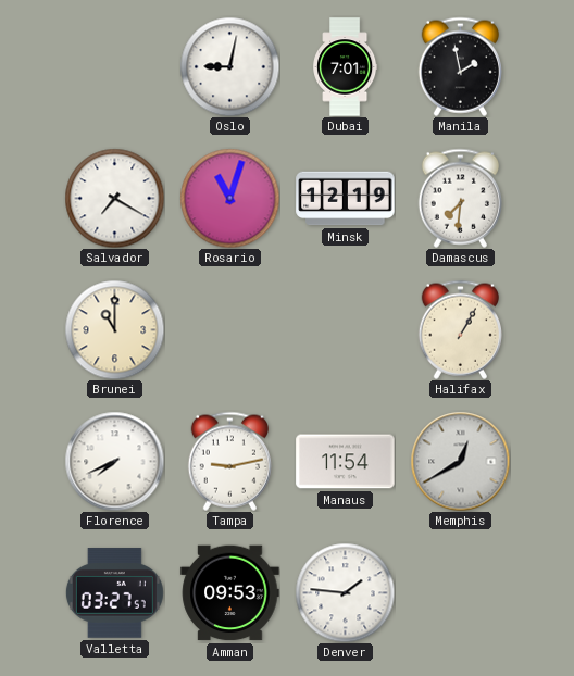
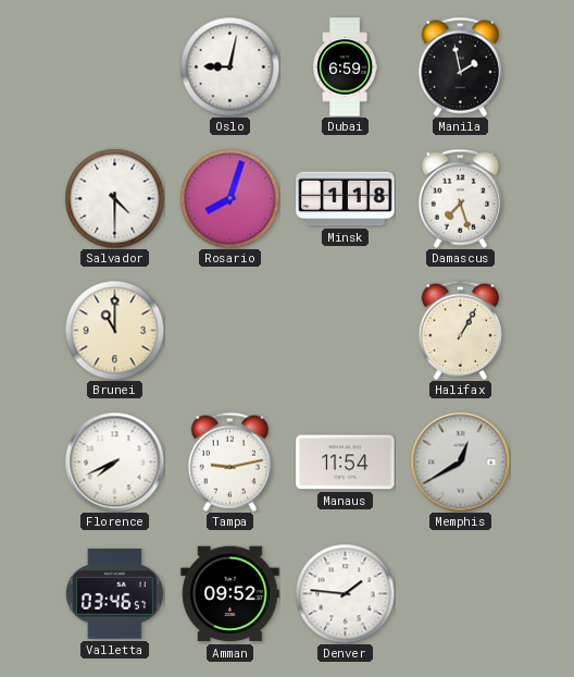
Dubai: 7:01 -> 6:59 (346, 67)
Salvador: 7:20 -> 4:30 (114, 198)
Rosario: 11:03 -> 8:03 (229, 198)
Minsk: 12:19 -> 1:18 (346, 199)
Damascus: 7:31 -> 7:27 (460, 198)
Valletta: 03:27 -> 03:46 (114, 594)
Amman: 09:53 -> 09:52 (230, 594)
